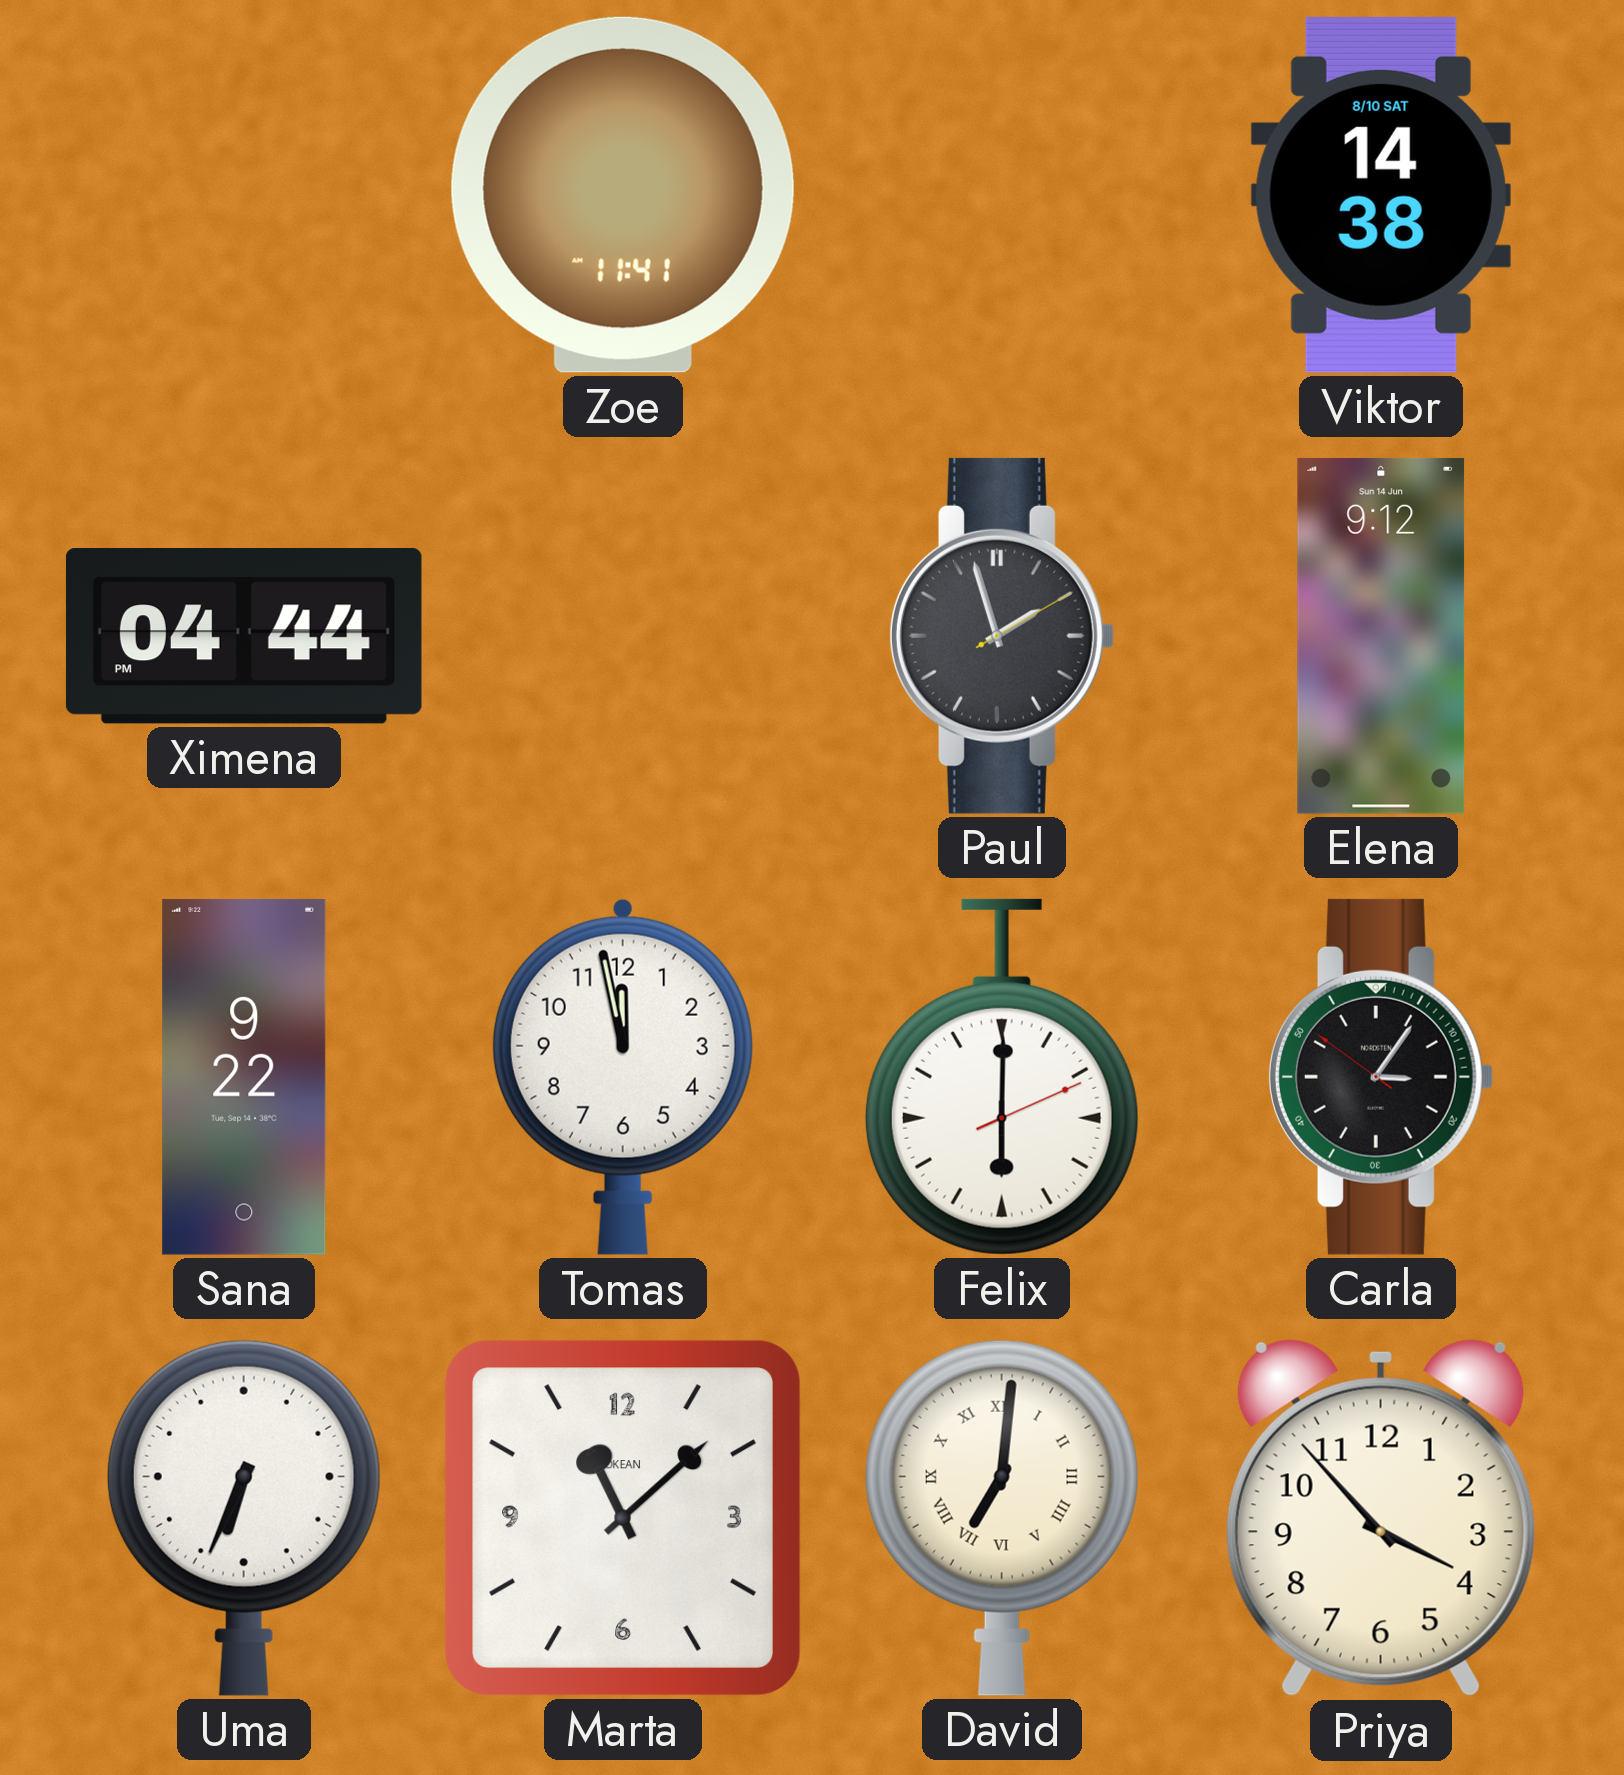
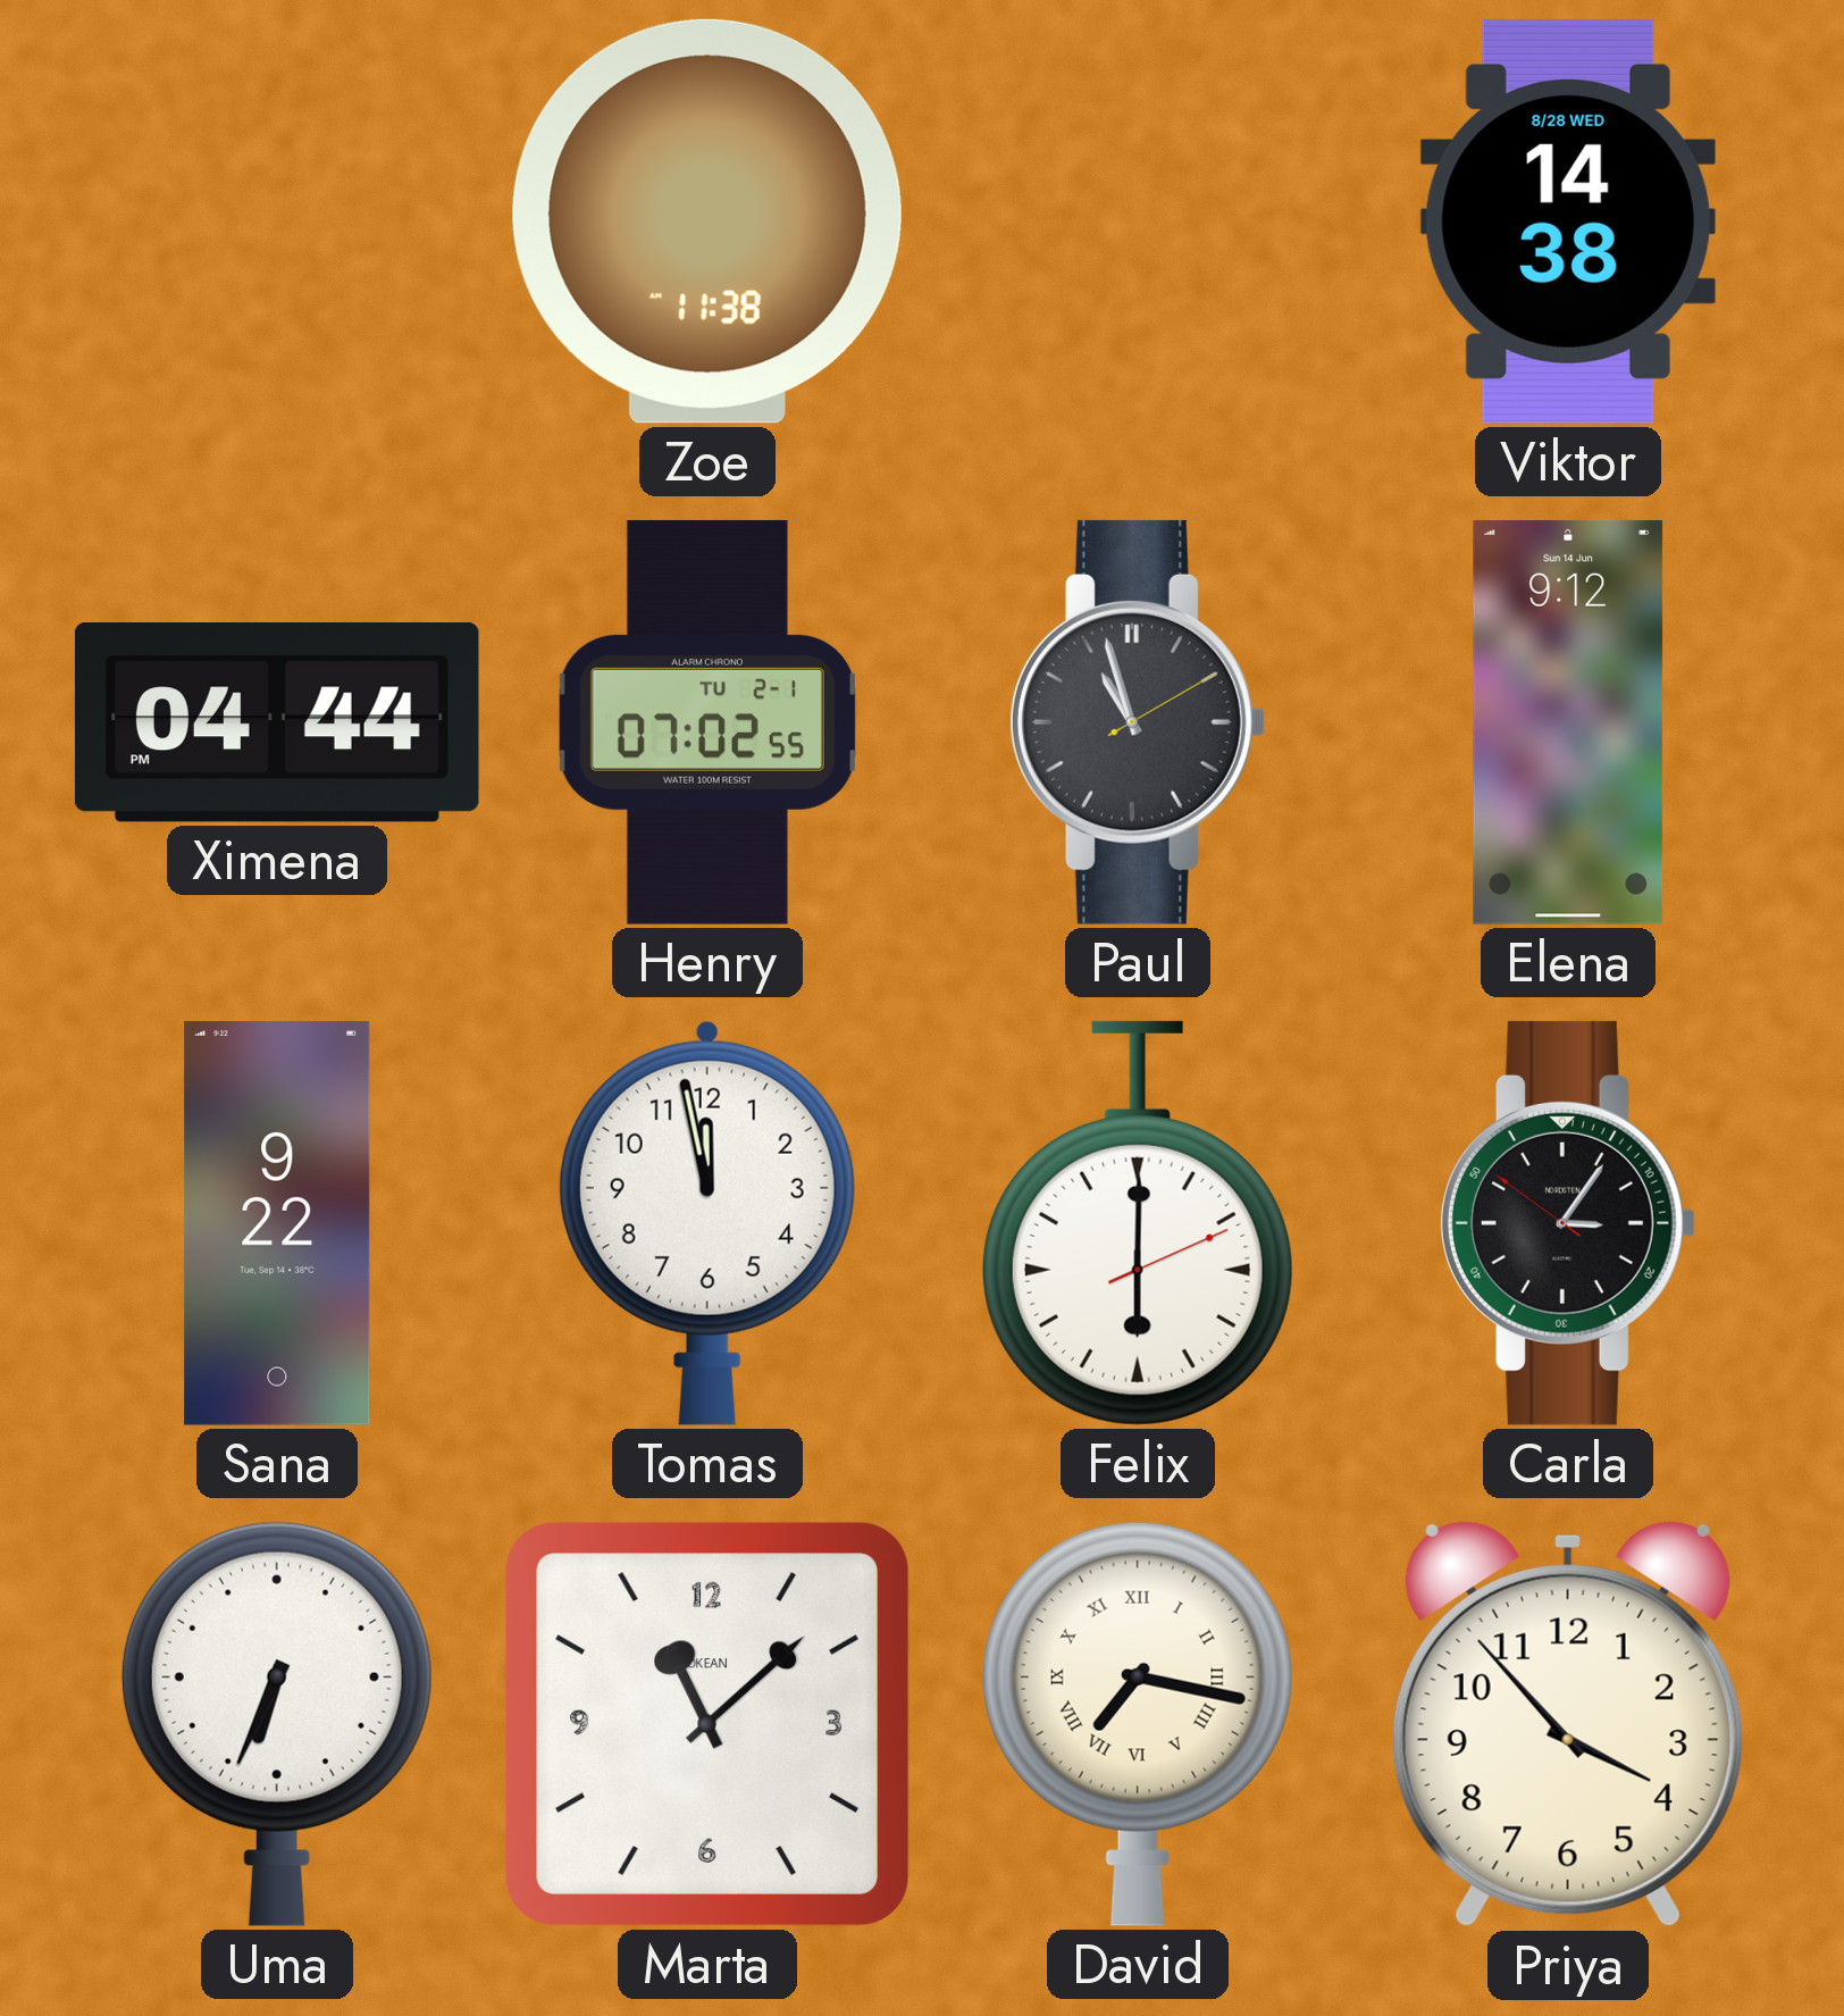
Zoe: 11:41 -> 11:38 (707, 221)
Viktor date: 8/10 SAT -> 8/28 WED (1568, 221)
Henry: none -> 07:02 (707, 722)
Paul: 1:57 -> 10:57 (1137, 722)
David: 7:01 -> 7:17 (1138, 1724)
